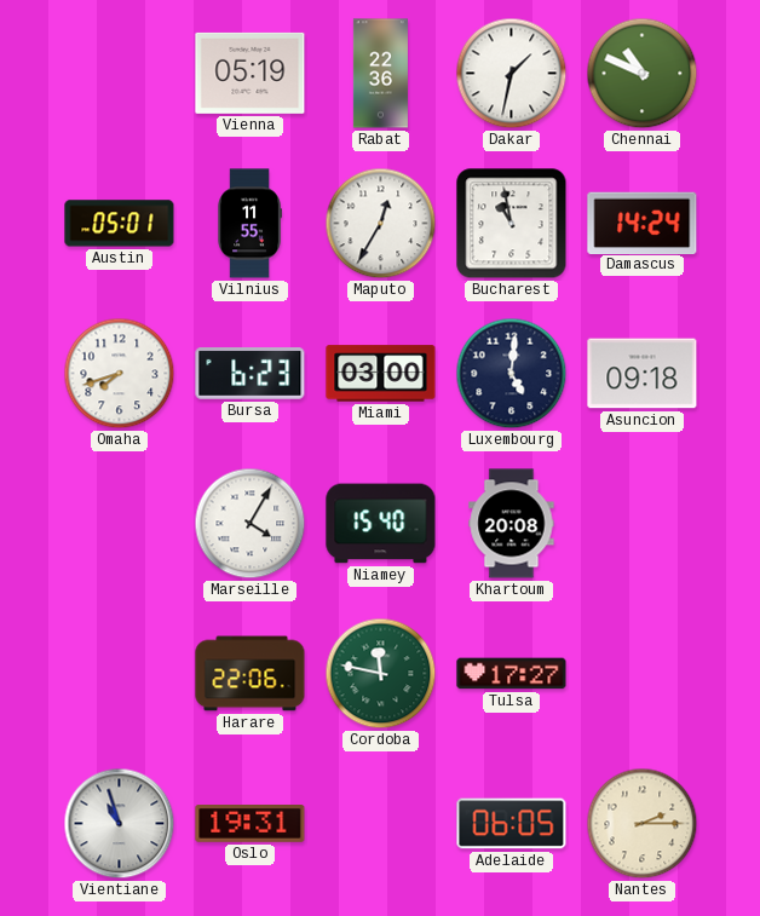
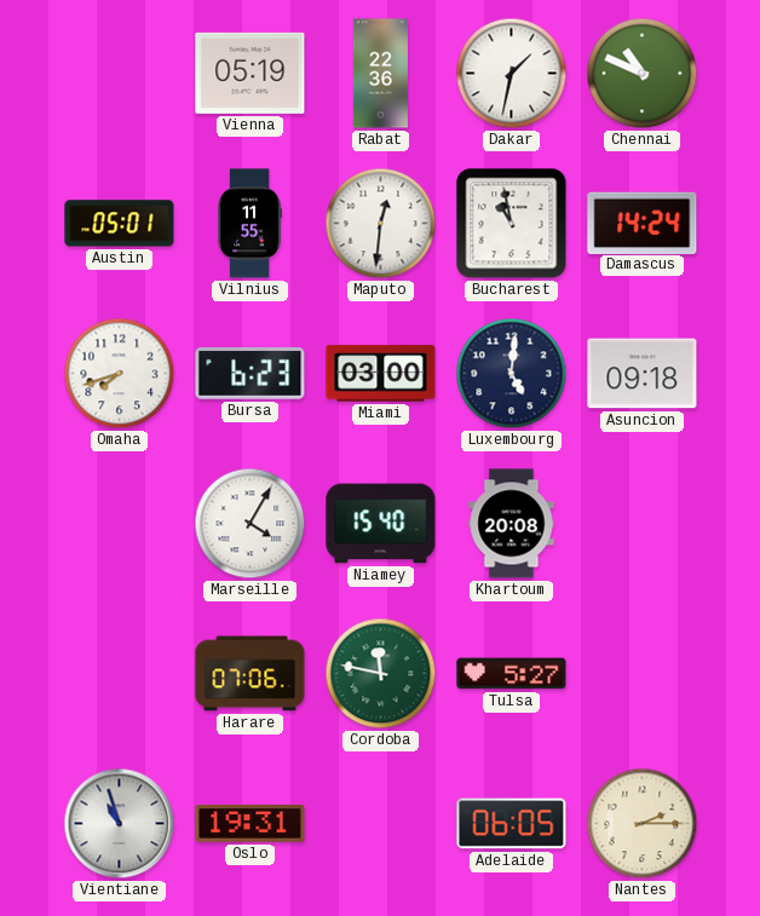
Maputo: 12:35 -> 12:31 (381, 224)
Harare: 22:06 -> 07:06 (251, 674)
Tulsa: 17:27 -> 5:27 (512, 674)
